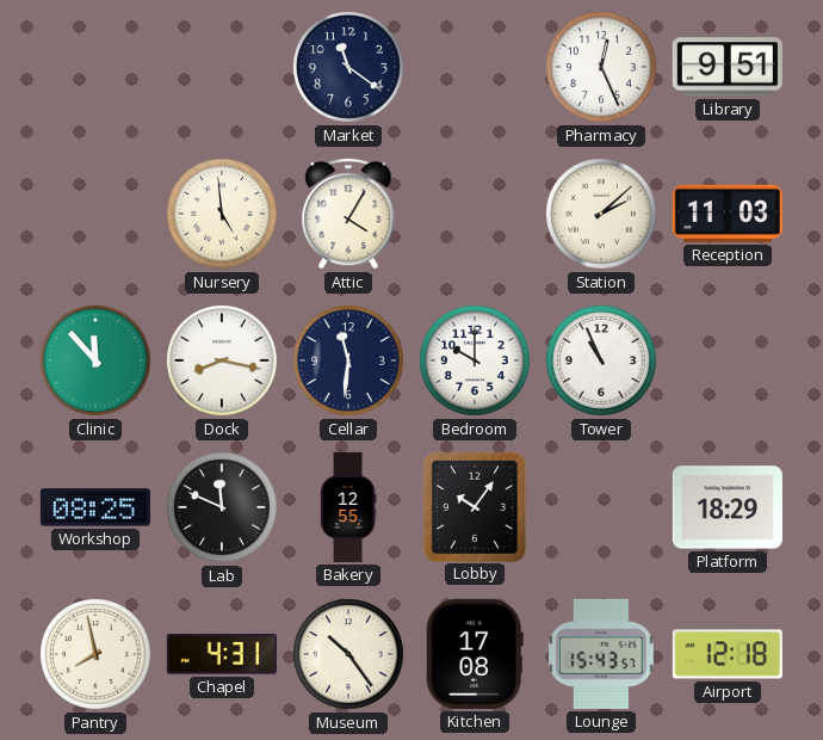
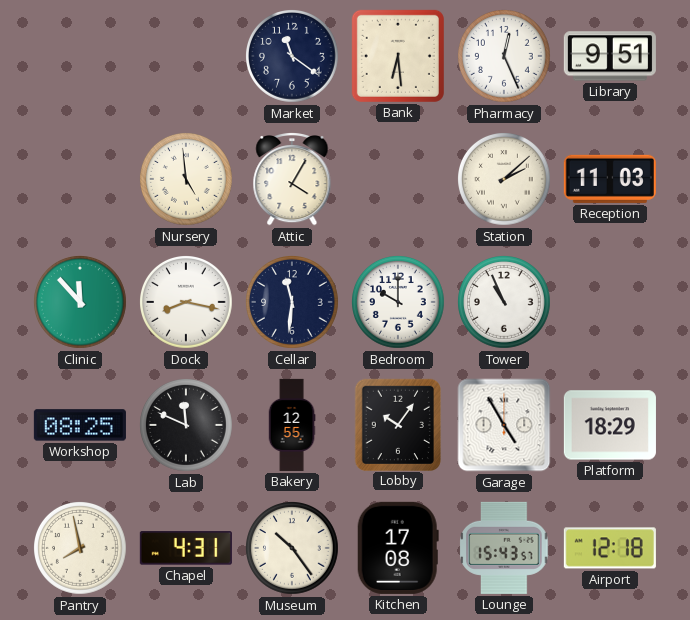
Bank: none -> 6:29 (398, 56)
Garage: none -> 4:55 (504, 425)
